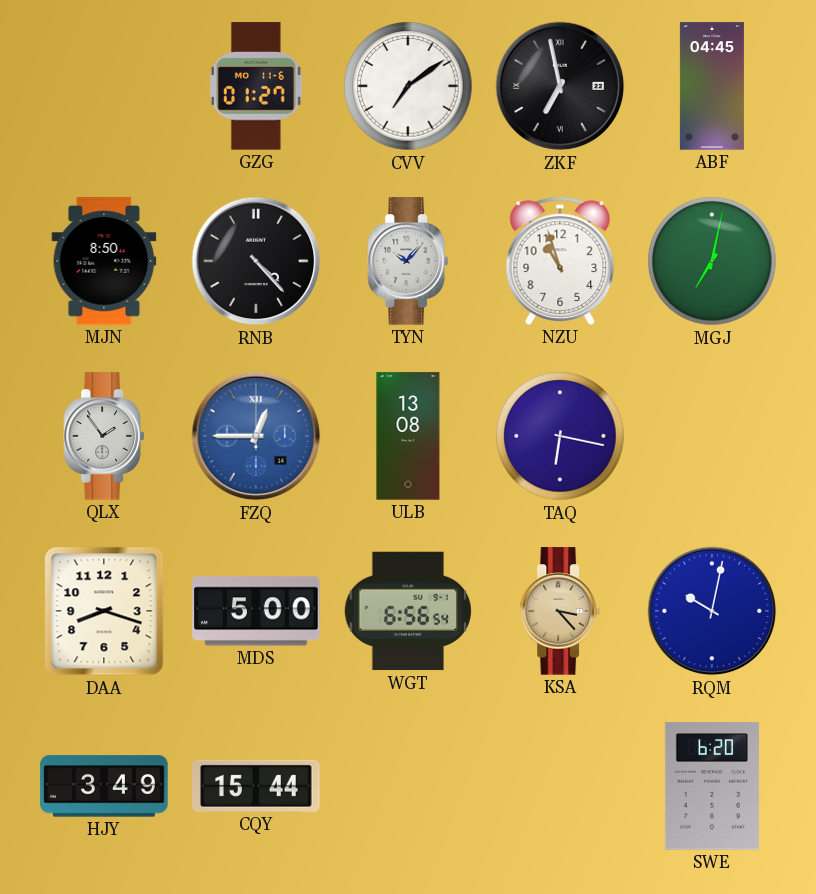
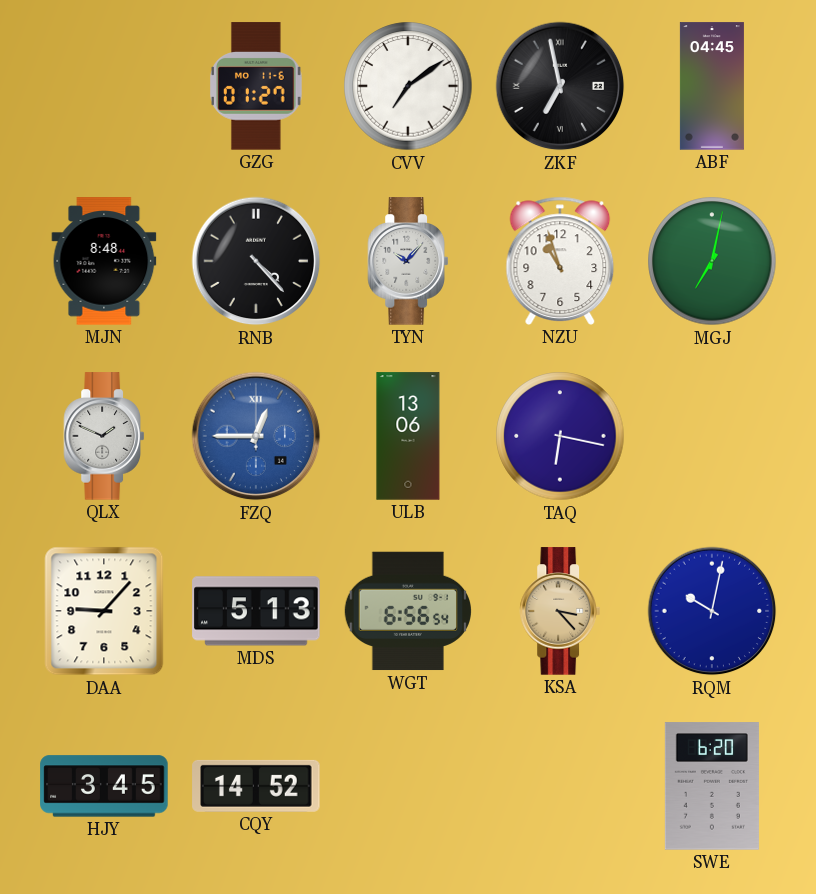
MJN: 8:50 -> 8:48 (104, 261)
QLX: 1:54 -> 1:49 (103, 436)
ULB: 13:08 -> 13:06 (408, 436)
DAA: 8:18 -> 9:07 (104, 611)
MDS: 5:00 -> 5:13 (256, 611)
HJY: 3:49 -> 3:45 (104, 786)
CQY: 15:44 -> 14:52 (256, 786)
